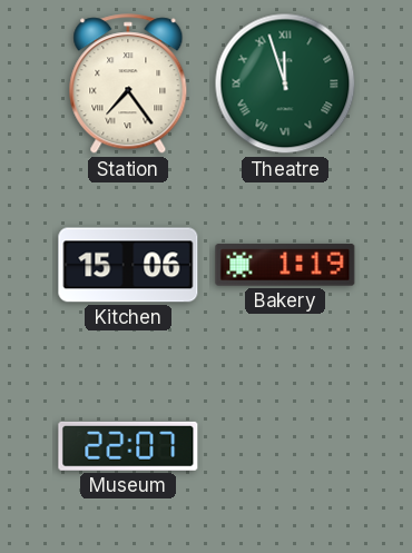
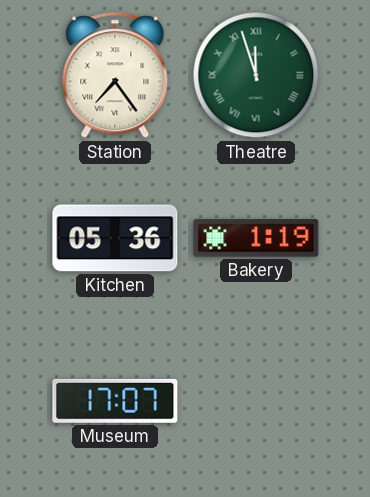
Kitchen: 15:06 -> 05:36 (115, 238)
Museum: 22:07 -> 17:07 (115, 401)
